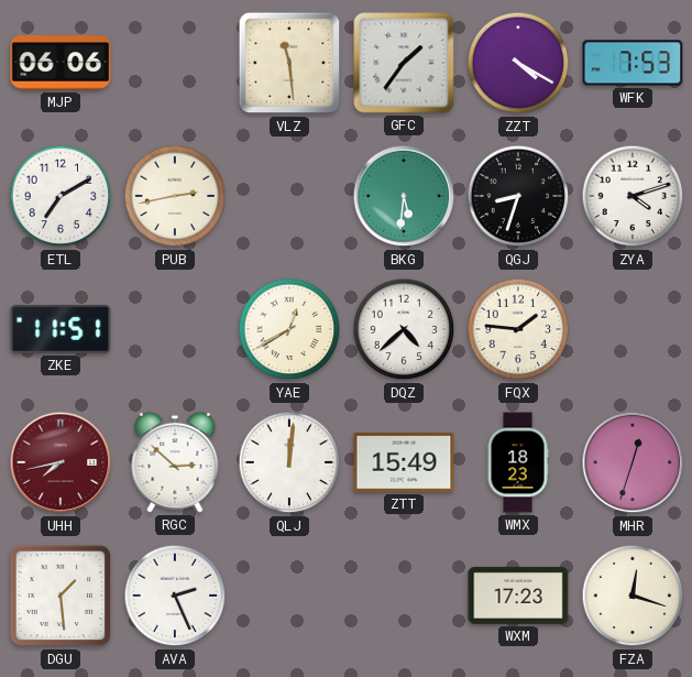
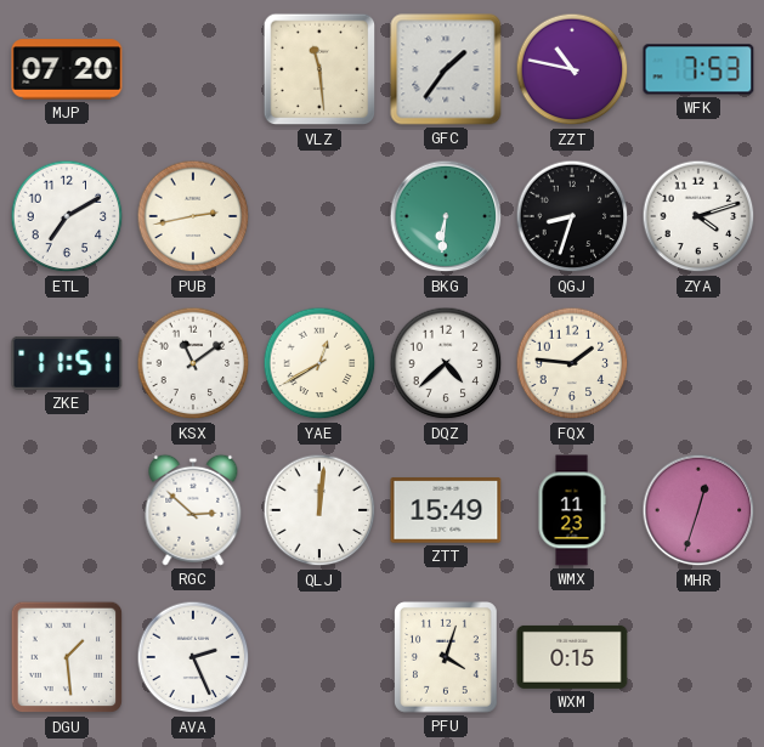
MJP: 06:06 -> 07:20 (67, 69)
ZZT: 4:20 -> 10:47 (572, 69)
BKG: 5:31 -> 6:31 (446, 216)
KSX: none -> 11:09 (193, 363)
UHH: 7:43 -> none (61, 462)
WMX: 18:23 -> 11:23 (572, 510)
PFU: none -> 4:03 (447, 658)
WXM: 17:23 -> 0:15 (572, 657)
FZA: 12:18 -> none (633, 596)
